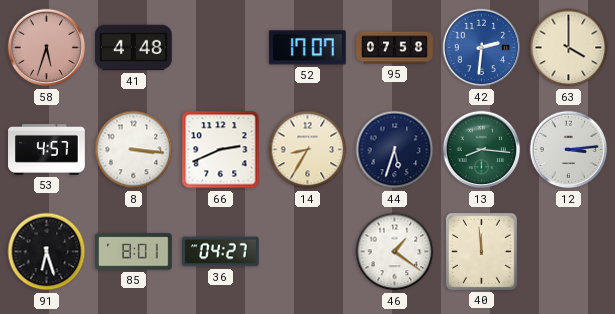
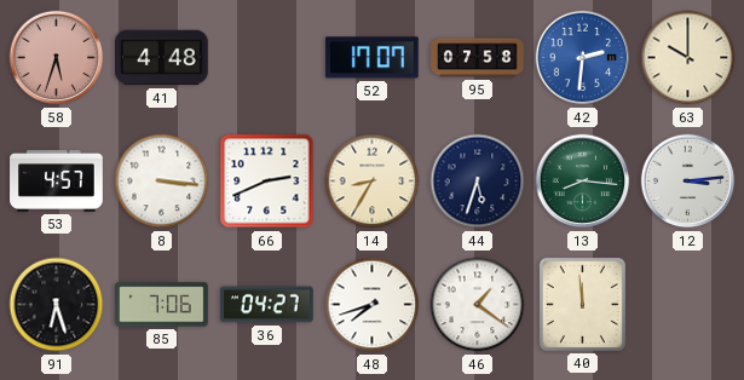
63: 4:00 -> 10:00 (688, 58)
85: 8:01 -> 7:06 (162, 305)
48: none -> 7:42 (373, 305)
